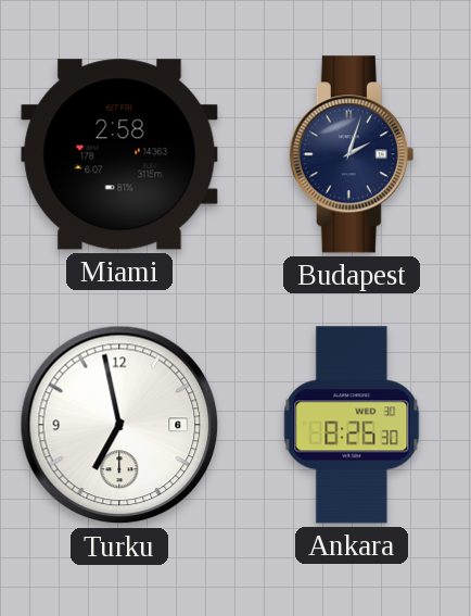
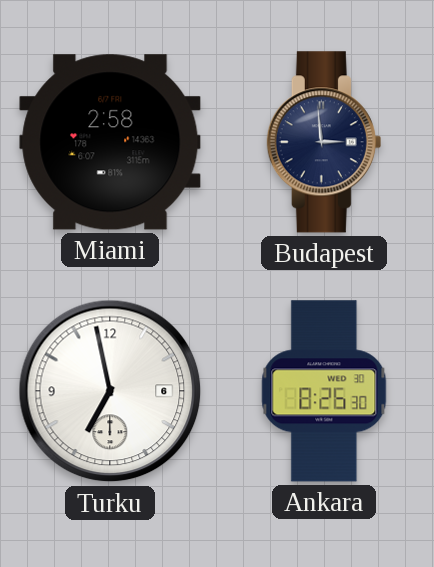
Budapest: 2:03 -> 2:59 (324, 142)
